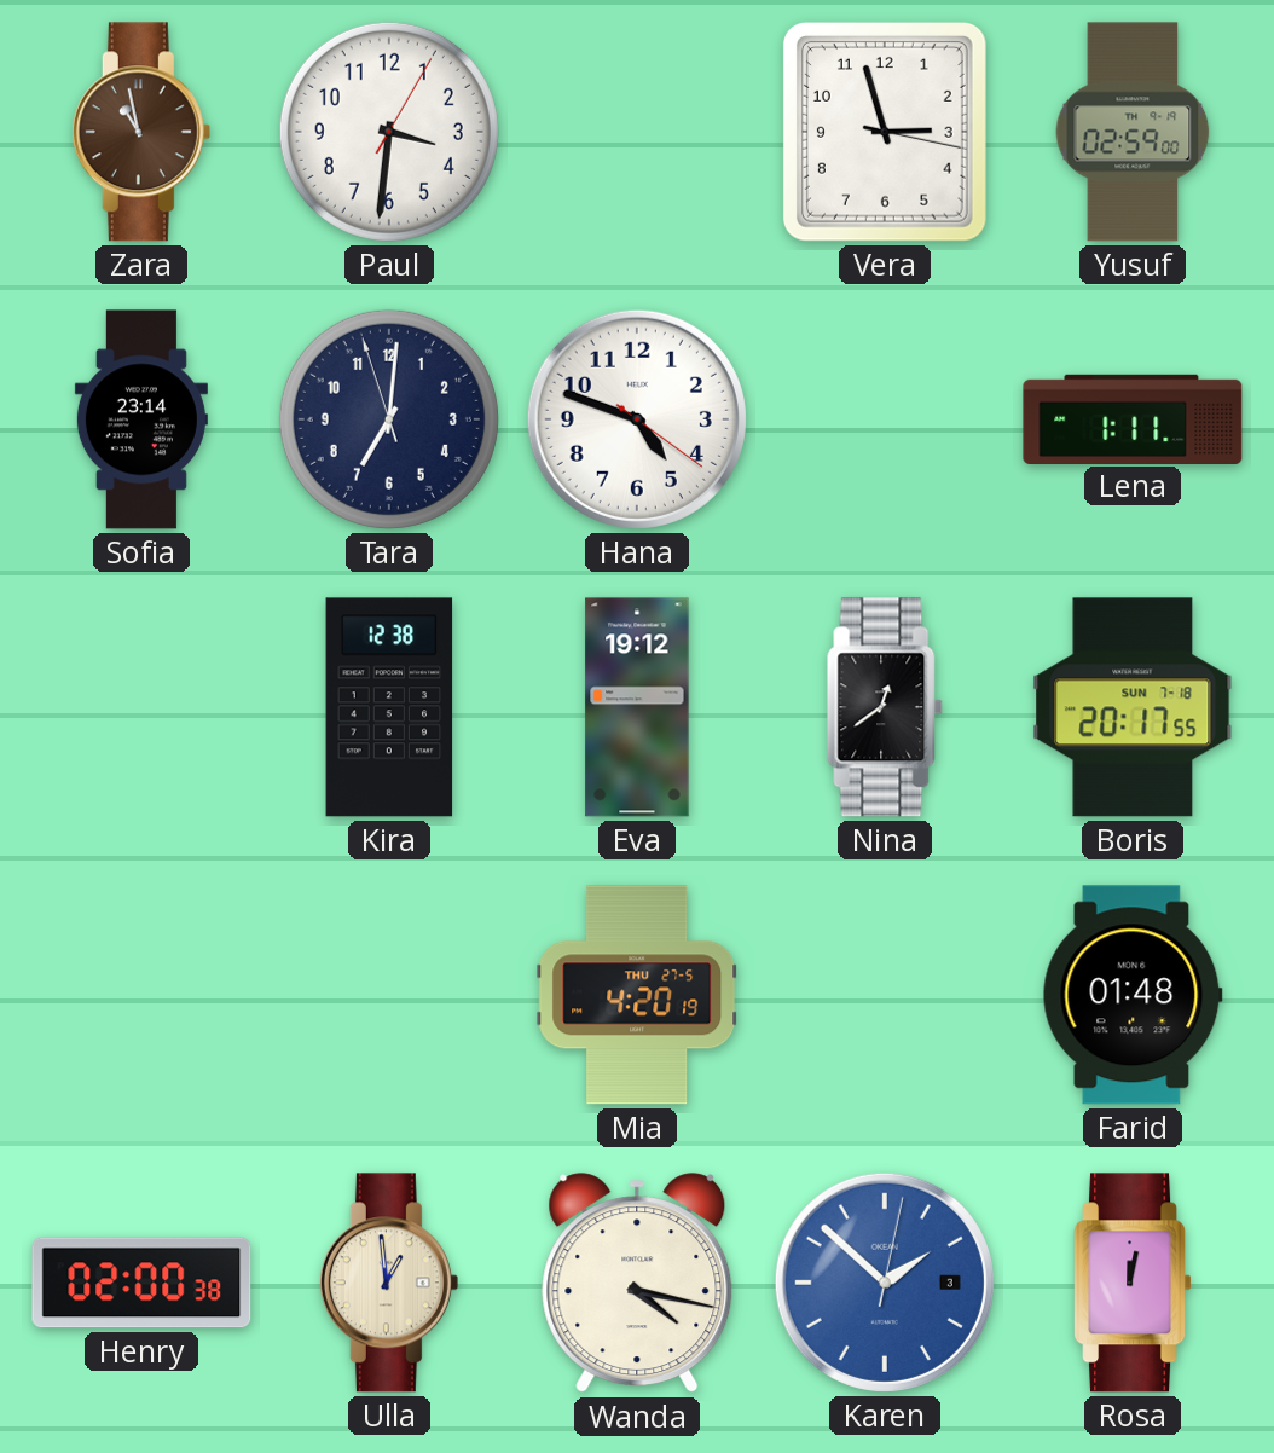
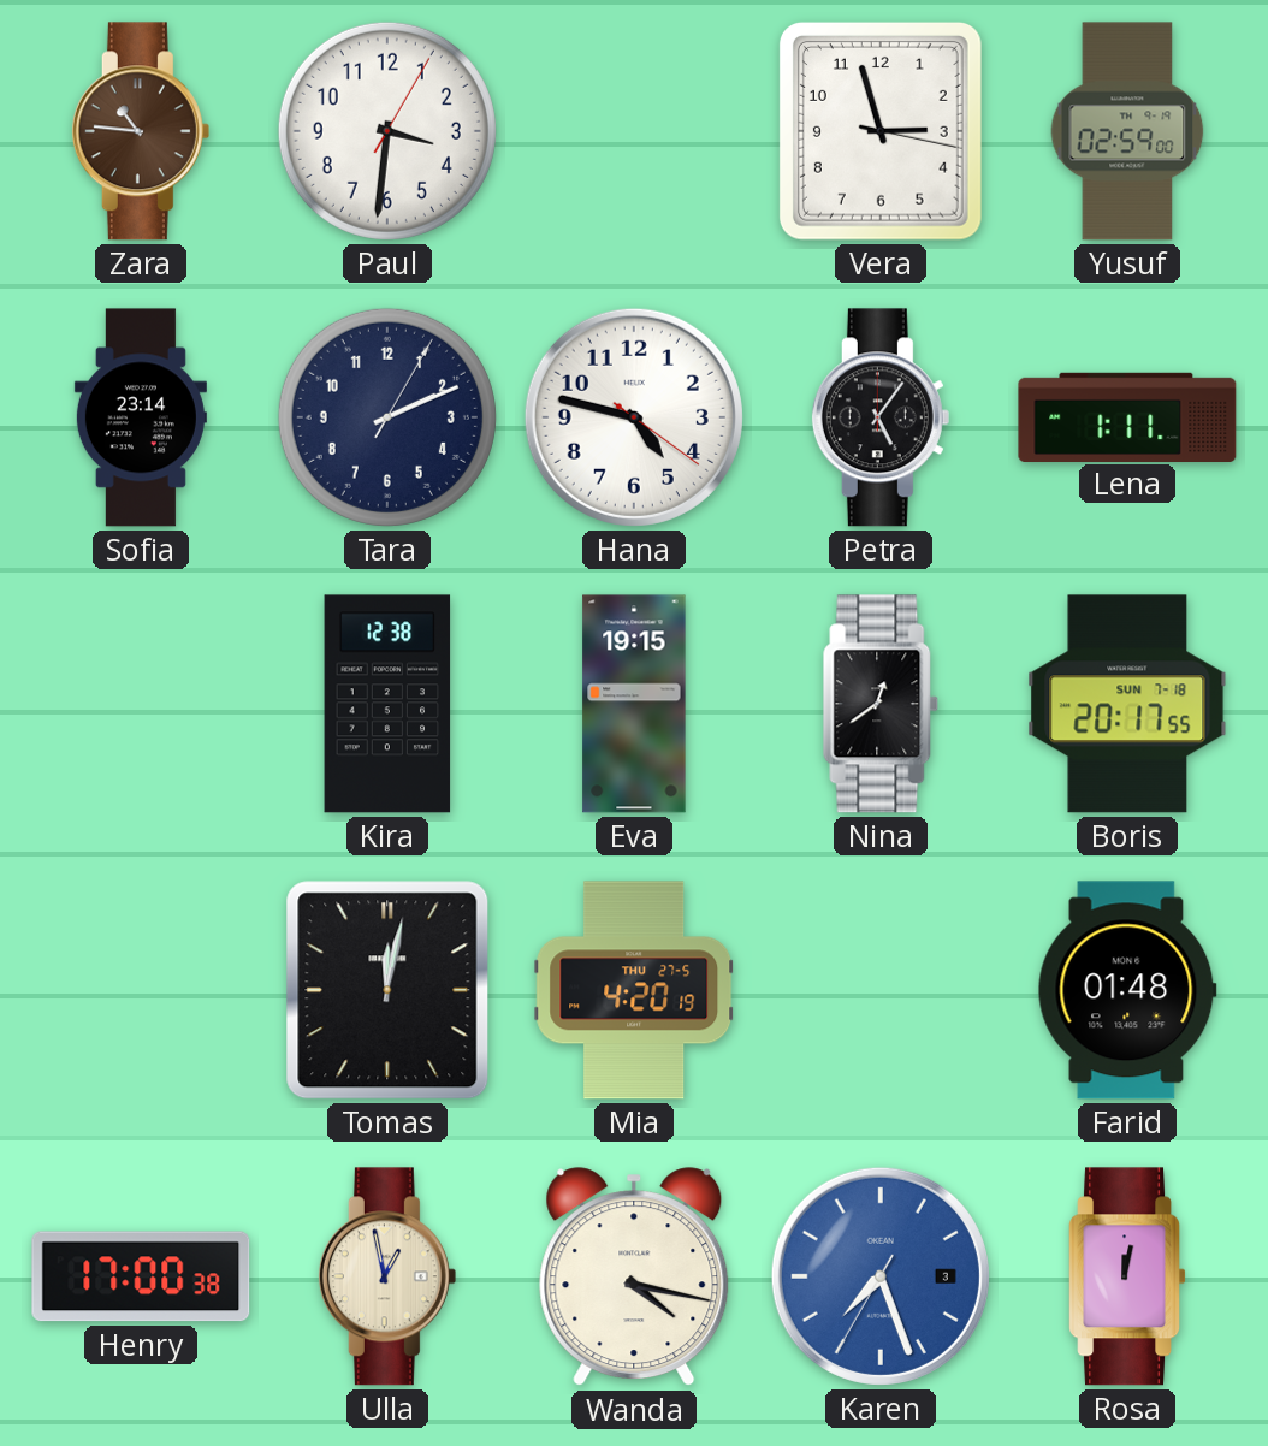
Zara: 10:58 -> 10:46 (141, 131)
Tara: 7:00 -> 2:11 (387, 417)
Hana: 4:48 -> 4:47 (634, 417)
Petra: none -> 5:06 (881, 417)
Eva: 19:12 -> 19:15 (634, 704)
Tomas: none -> 12:02 (387, 990)
Henry: 02:00 -> 17:00 (141, 1276)
Ulla: 12:59 -> 12:58 (387, 1276)
Karen: 1:52 -> 7:26 (881, 1276)
